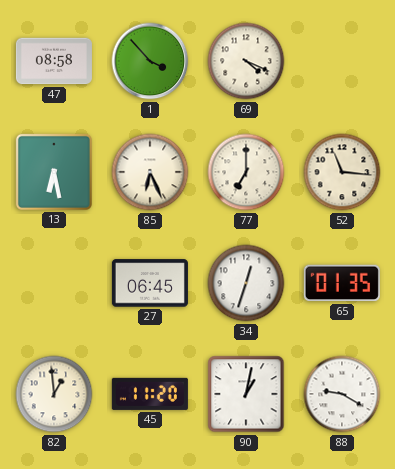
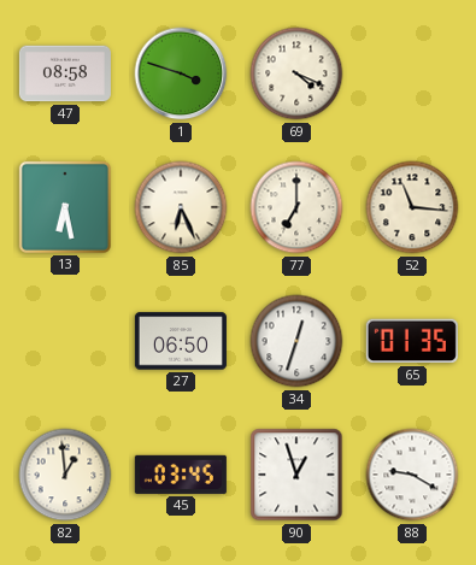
1: 3:53 -> 3:48 (181, 73)
27: 06:45 -> 06:50 (181, 341)
45: 11:20 -> 03:45 (181, 475)
90: 1:02 -> 12:57 (296, 475)
